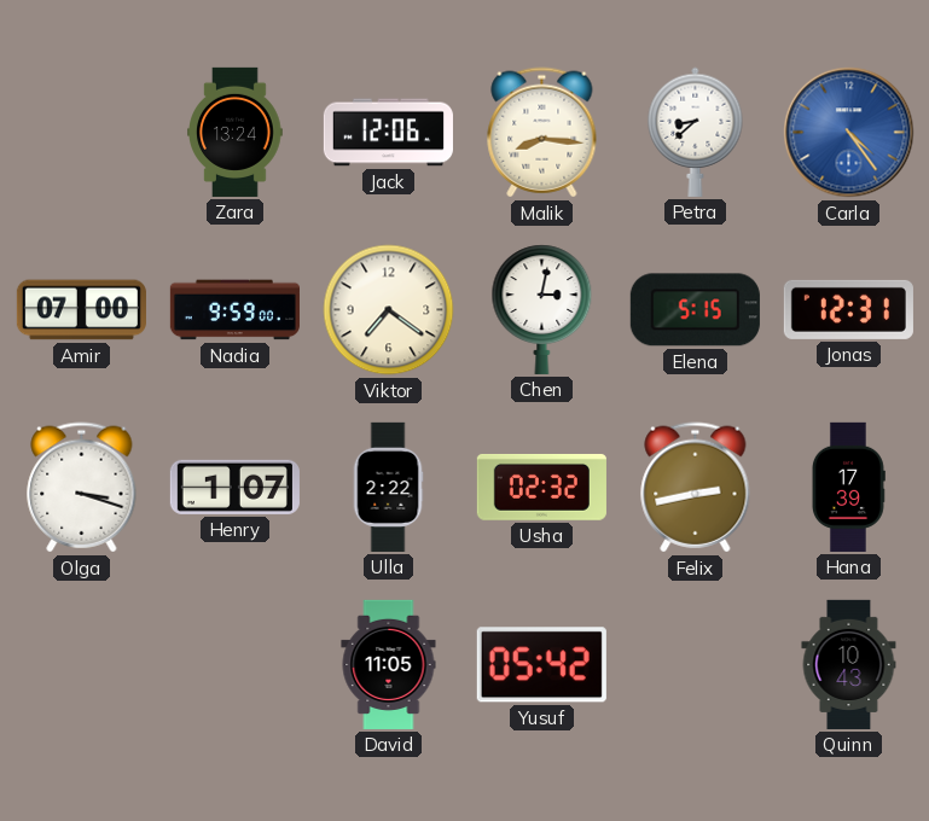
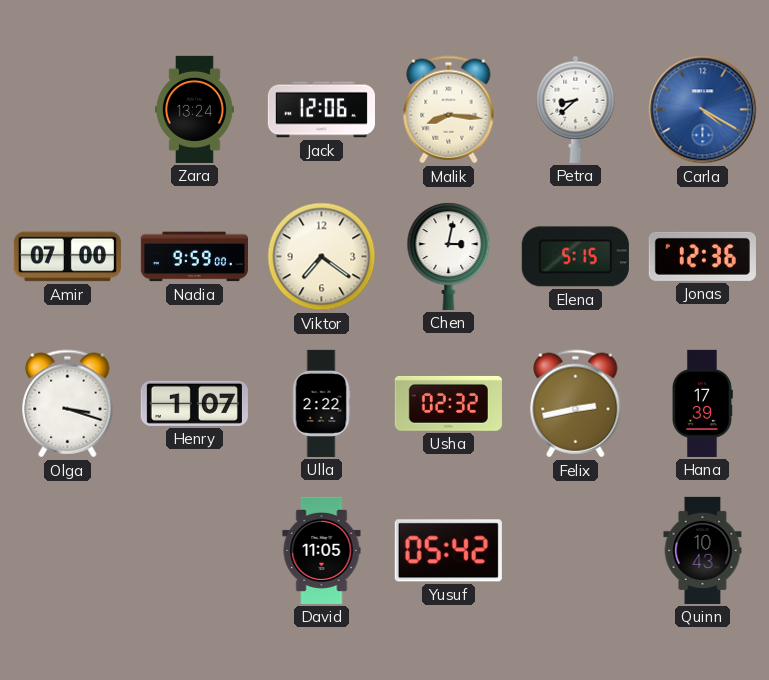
Carla: 4:24 -> 4:20 (703, 110)
Jonas: 12:31 -> 12:36 (702, 256)
